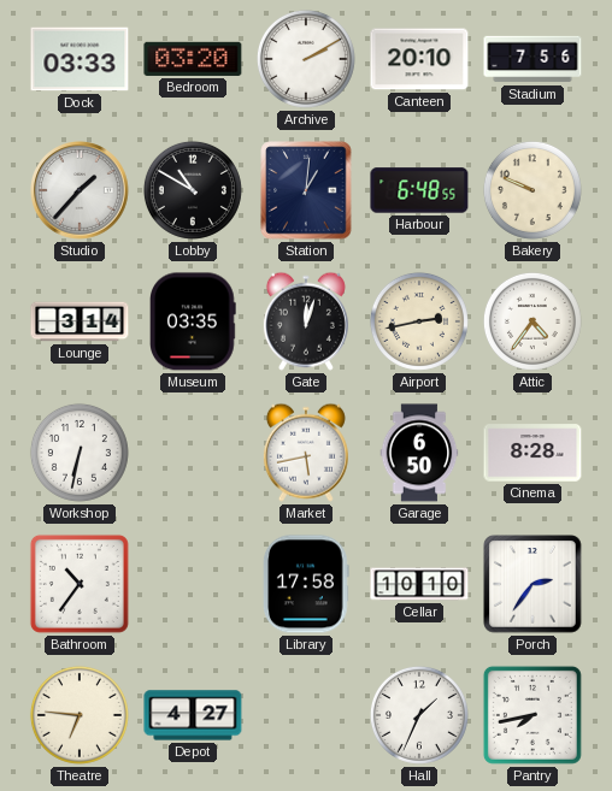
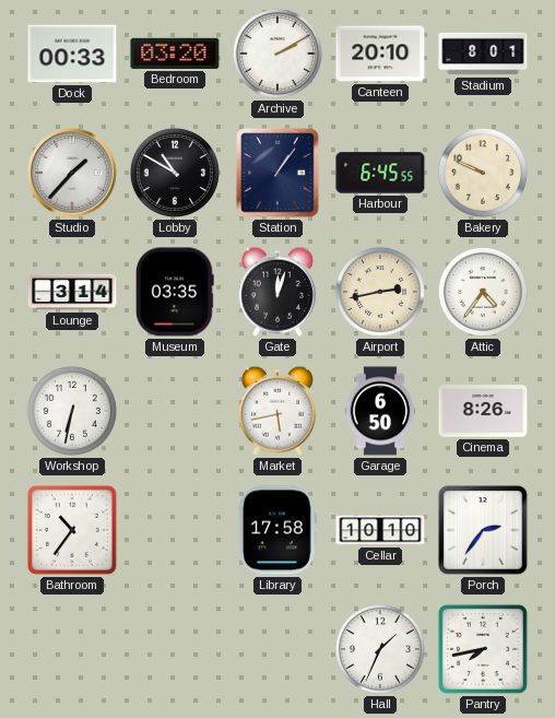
Dock: 03:33 -> 00:33 (72, 54)
Stadium: 7:56 -> 8:01 (483, 54)
Station: 1:01 -> 1:06 (277, 173)
Harbour: 6:48 -> 6:45 (380, 173)
Cinema: 8:28 -> 8:26 (483, 411)
Theatre: 6:46 -> none (80, 715)
Depot: 4:27 -> none (193, 715)
